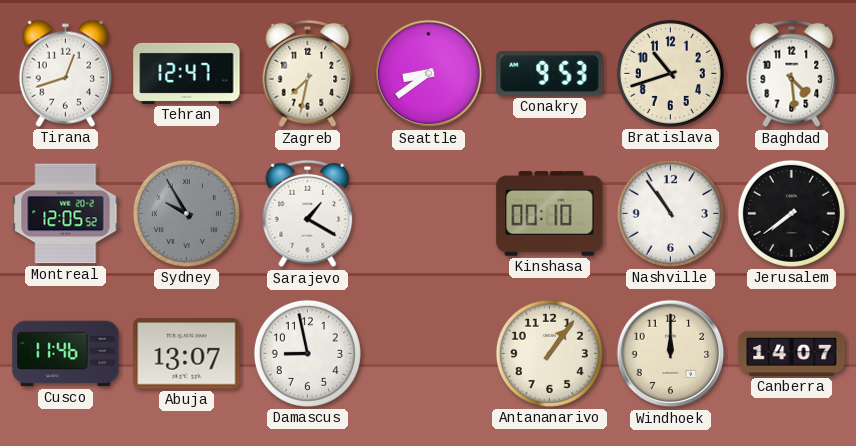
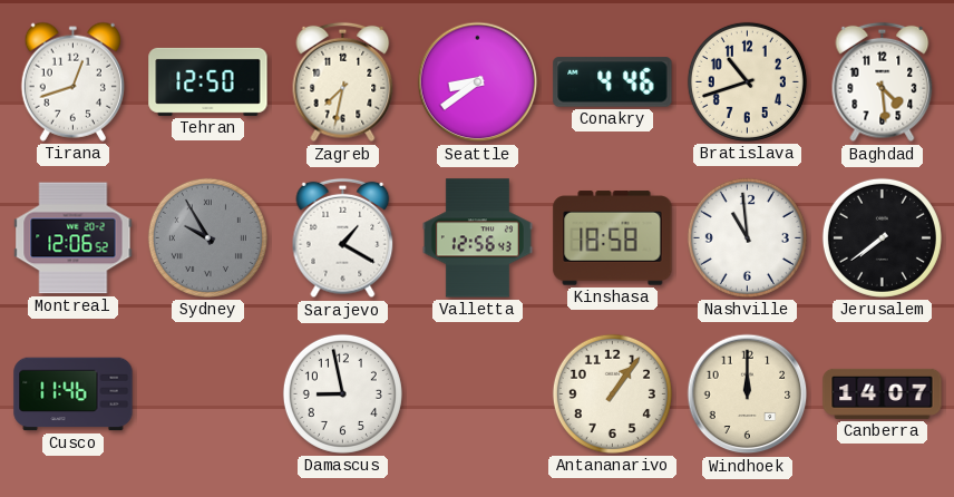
Tehran: 12:47 -> 12:50 (208, 81)
Conakry: 9:53 -> 4:46 (613, 82)
Montreal: 12:05 -> 12:06 (74, 238)
Valletta: none -> 12:56 (477, 238)
Kinshasa: 00:10 -> 18:58 (613, 238)
Nashville: 10:54 -> 10:59 (747, 237)
Abuja: 13:07 -> none (187, 354)
